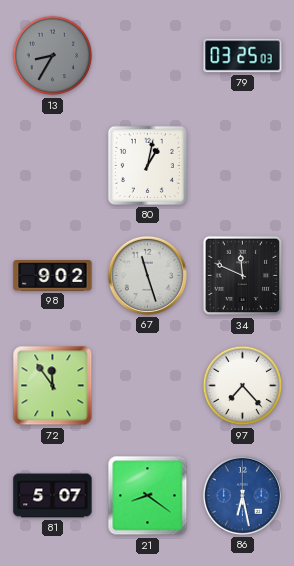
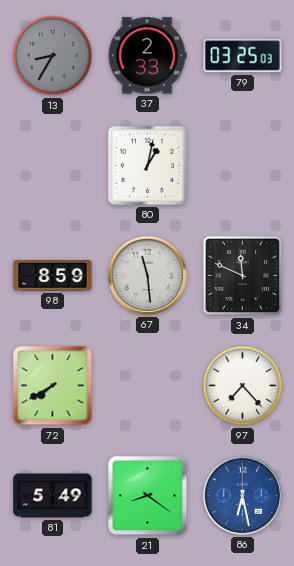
37: none -> 2:33 (147, 56)
98: 9:02 -> 8:59 (53, 276)
67: 11:27 -> 11:29 (147, 275)
72: 11:54 -> 7:40 (53, 386)
81: 5:07 -> 5:49 (53, 496)
